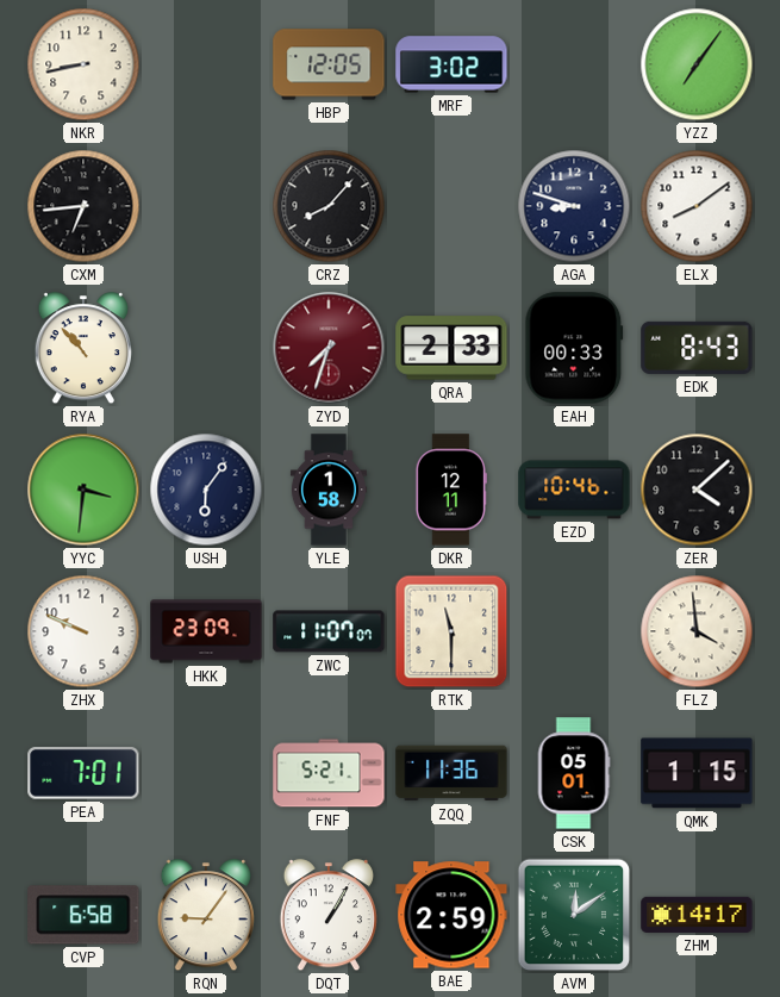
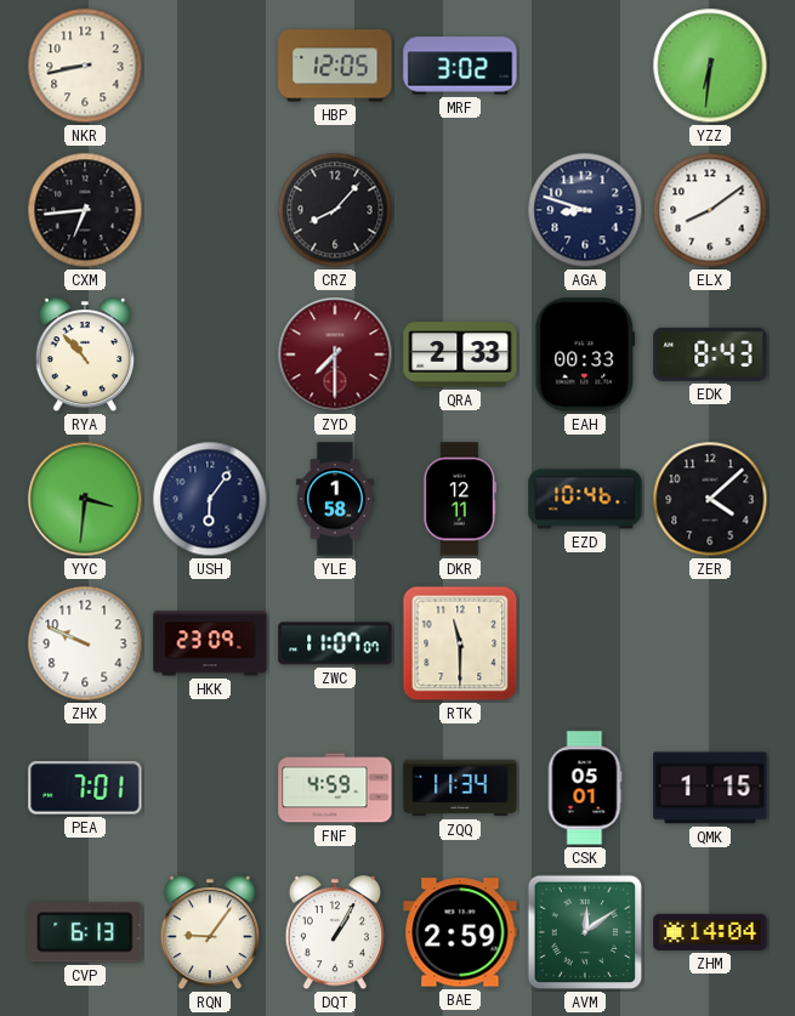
YZZ: 7:06 -> 6:31 (710, 66)
ZYD: 7:33 -> 7:30 (335, 354)
FLZ: 3:59 -> none (697, 631)
FNF: 5:21 -> 4:59 (335, 788)
ZQQ: 11:36 -> 11:34 (460, 788)
CVP: 6:58 -> 6:13 (85, 932)
ZHM: 14:17 -> 14:04 (710, 932)
